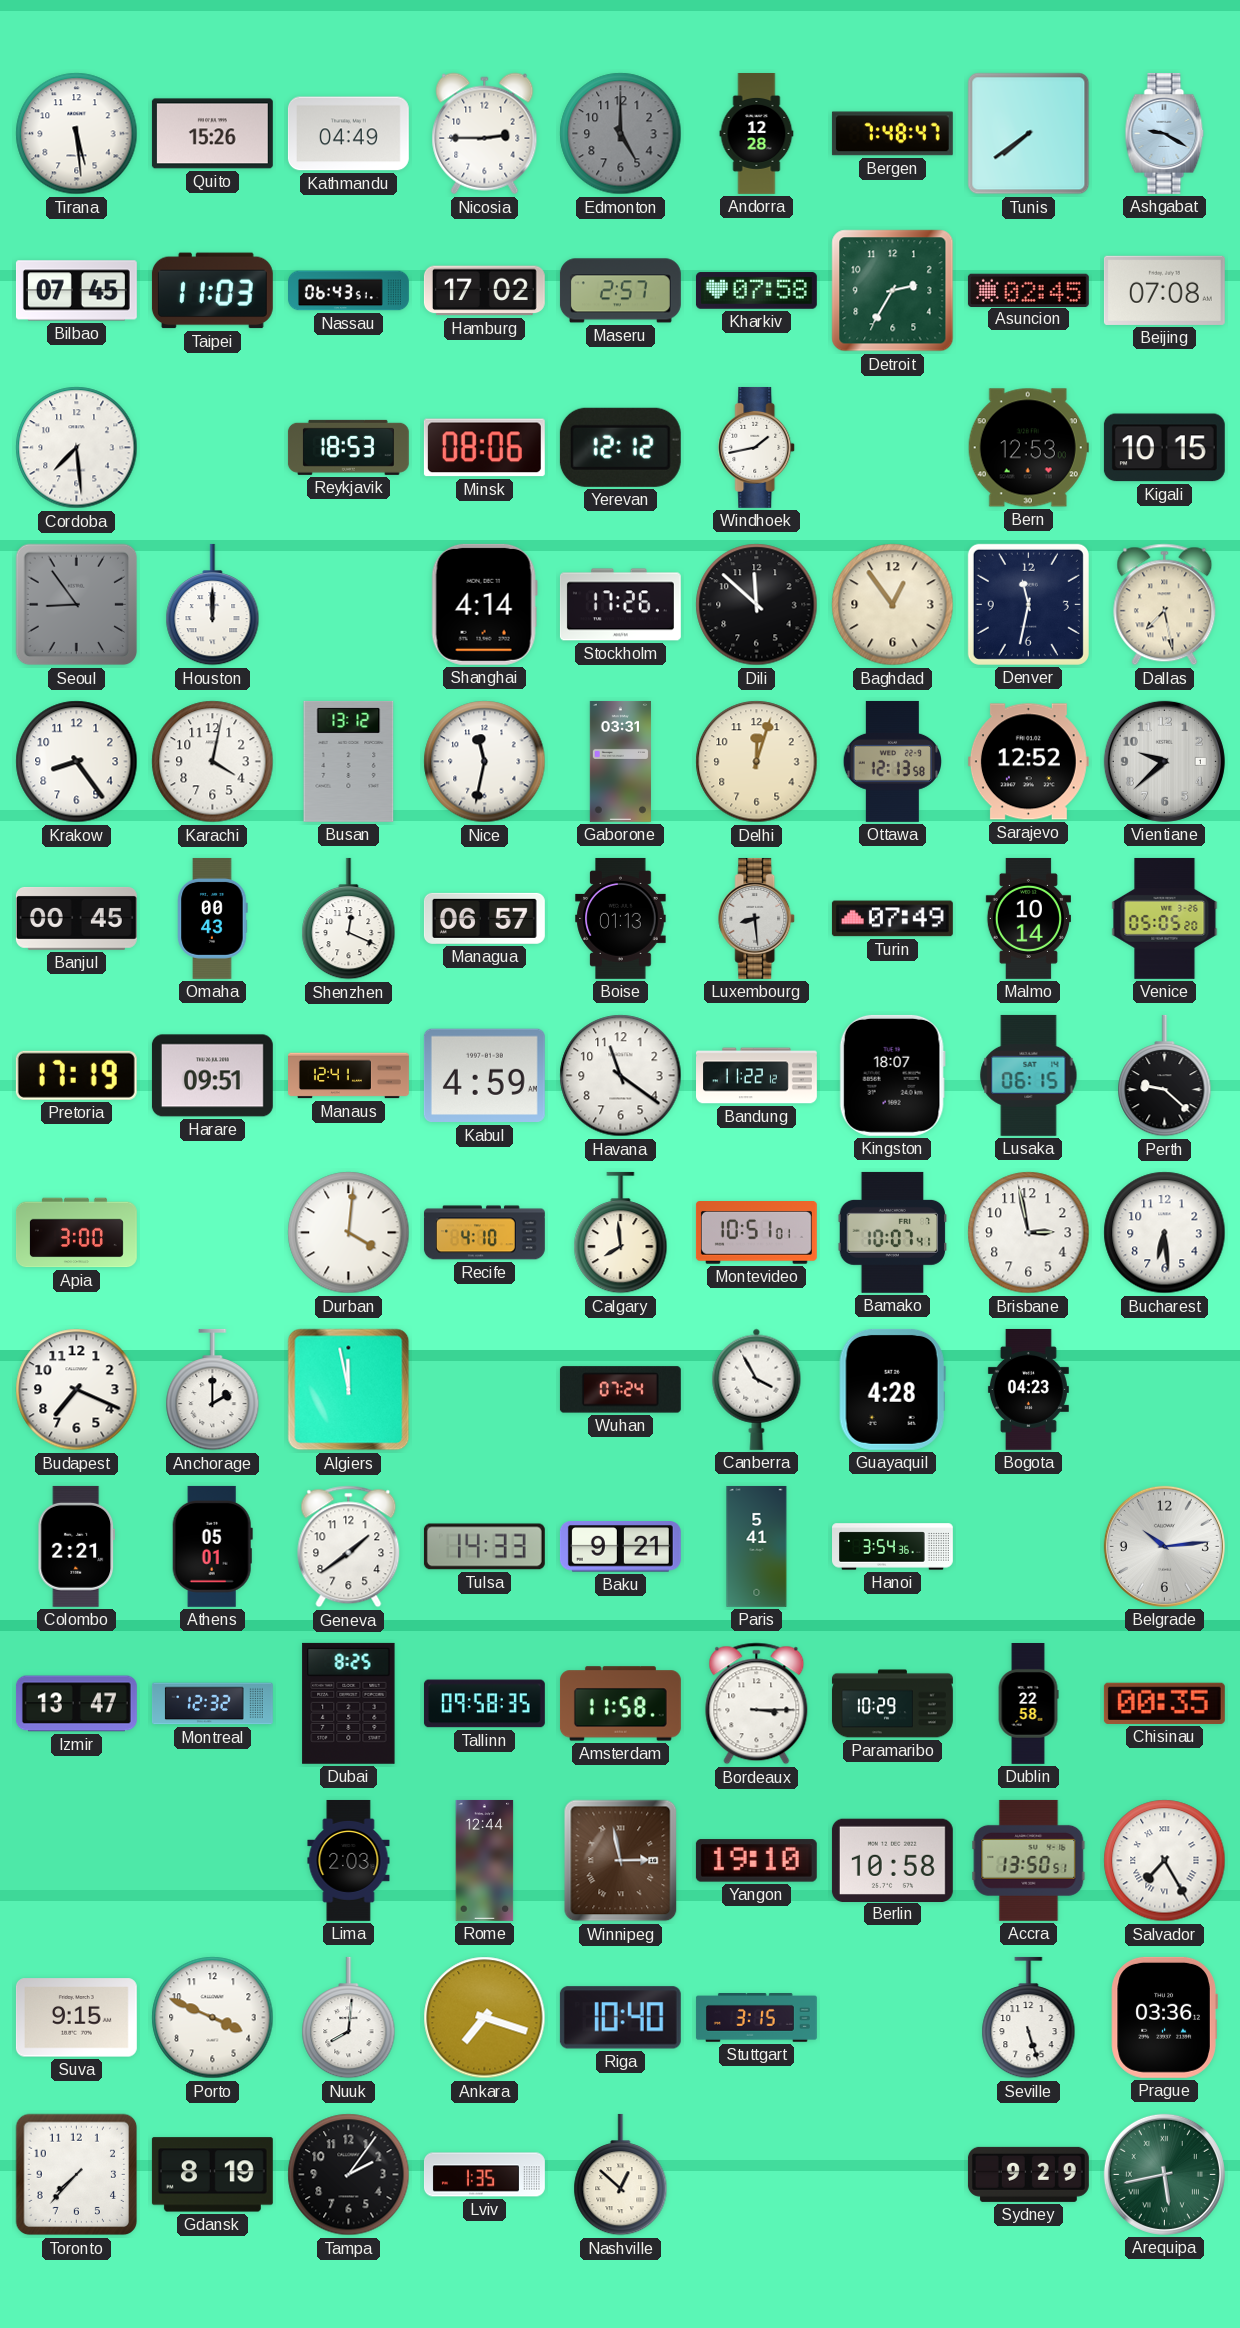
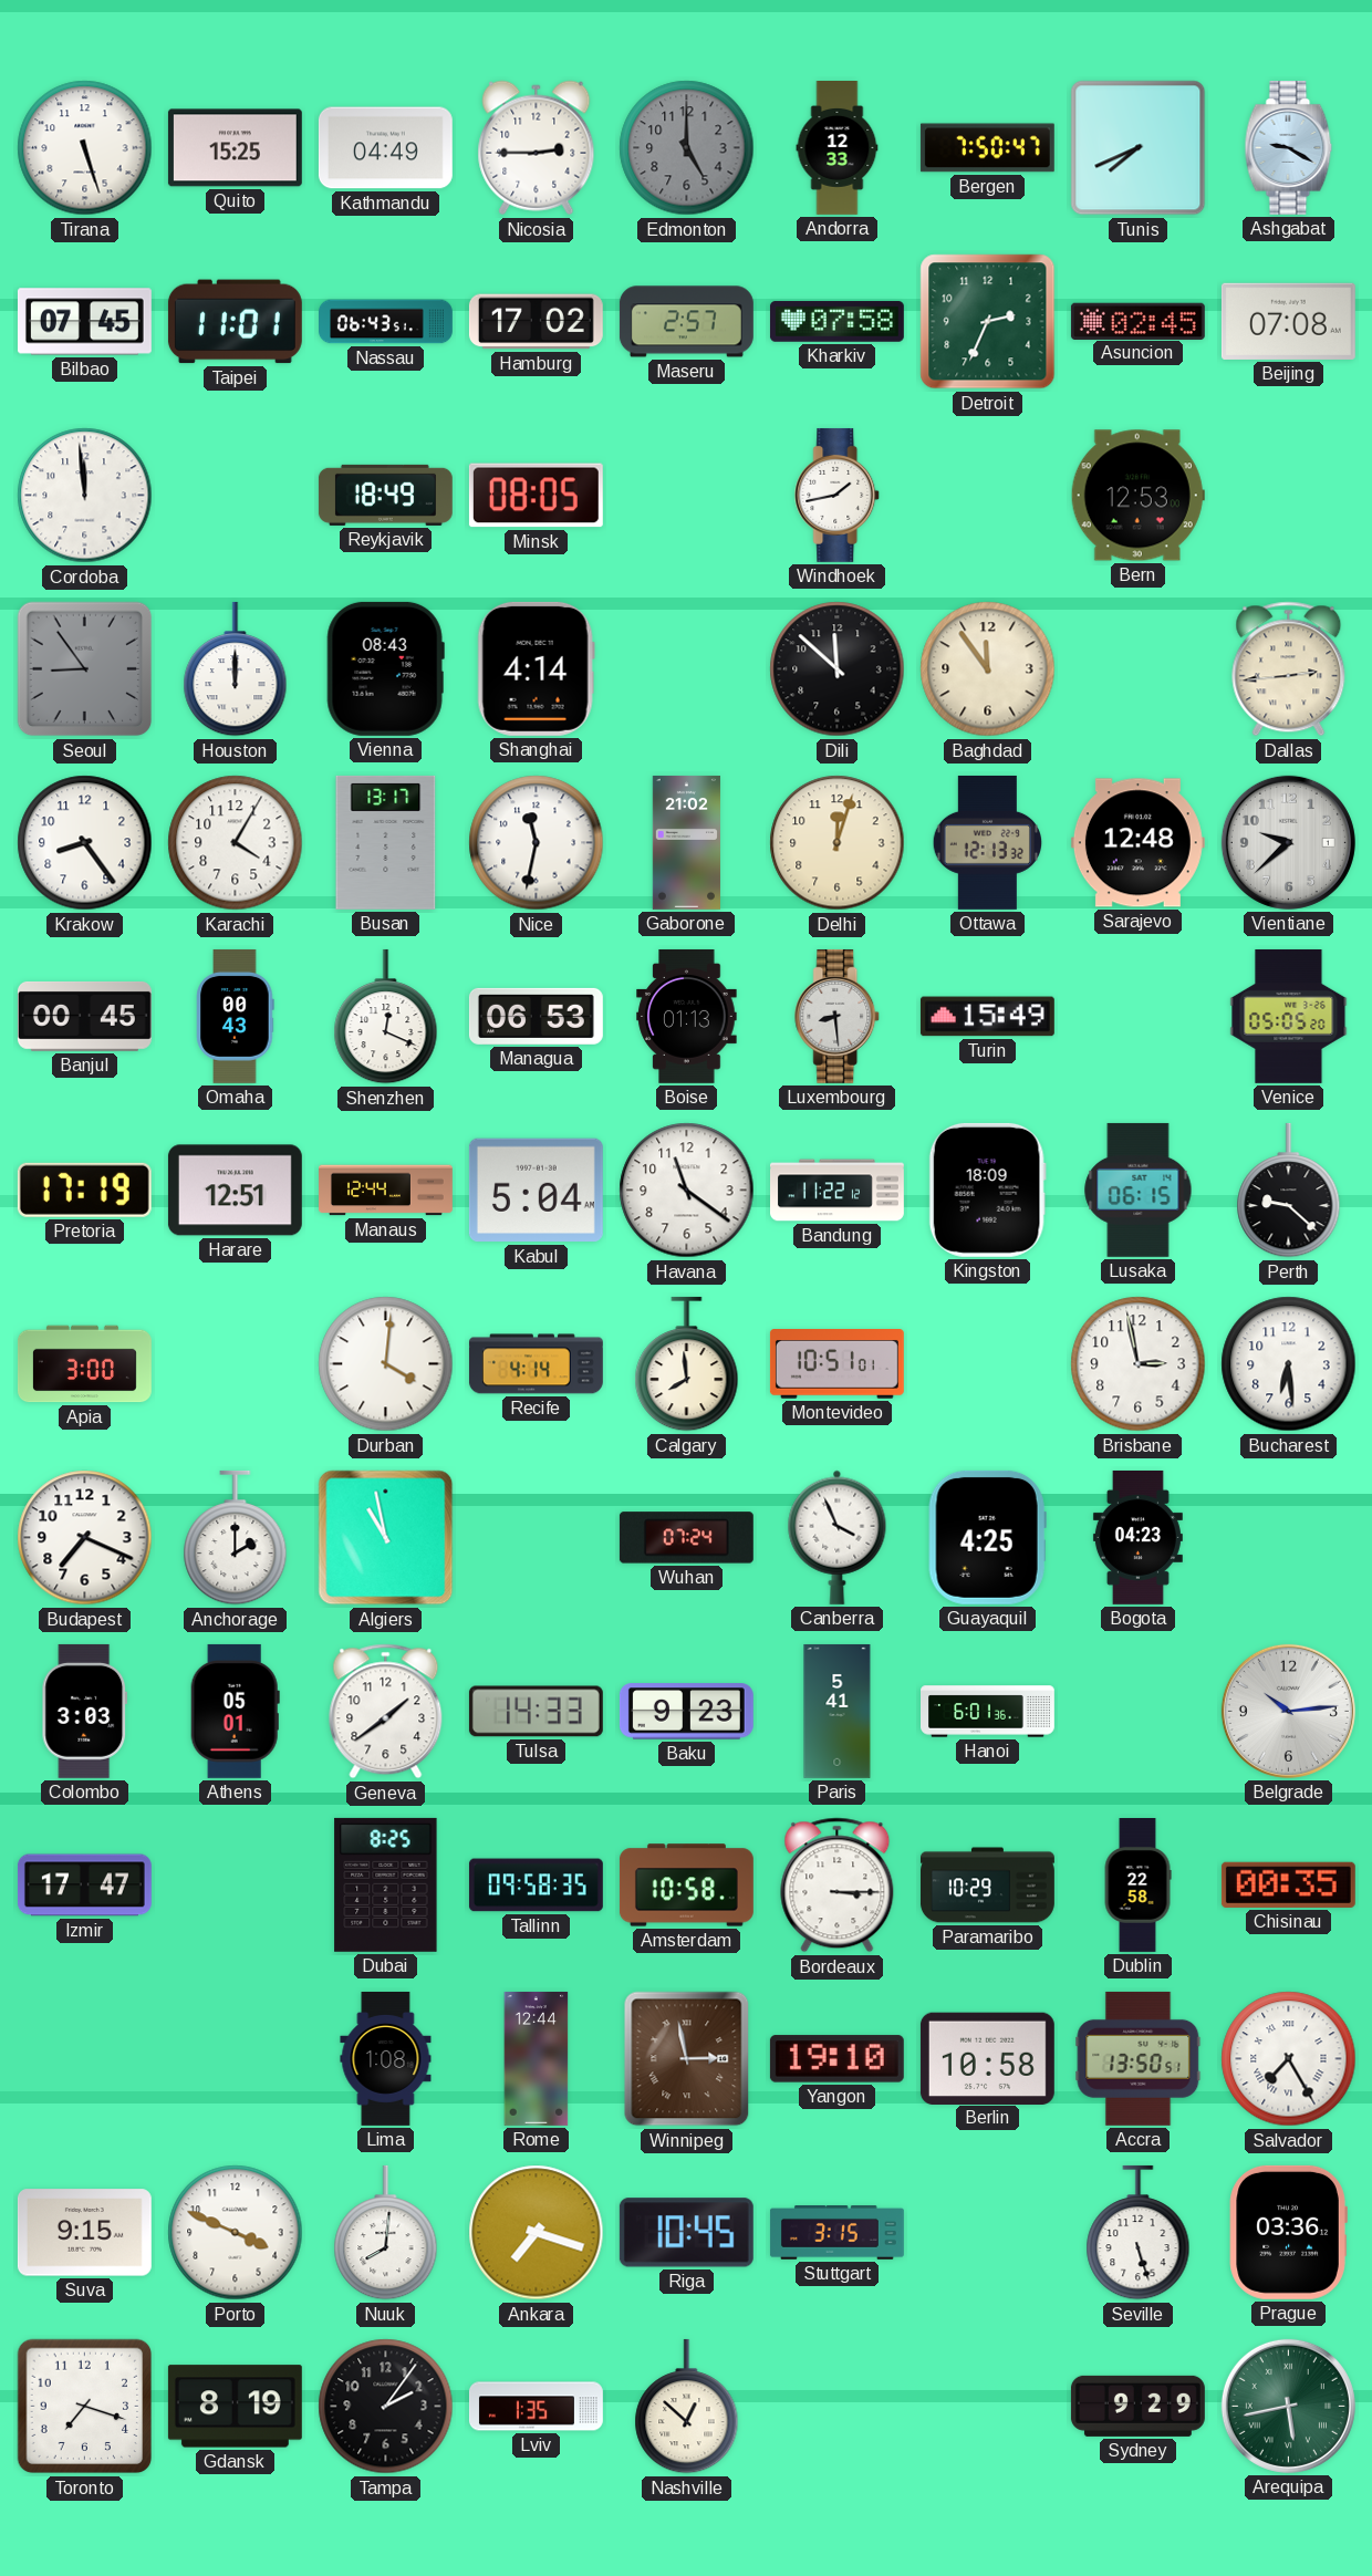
Tirana: 5:29 -> 5:27 (85, 148)
Quito: 15:26 -> 15:25 (235, 148)
Andorra: 12:28 -> 12:33 (838, 148)
Bergen: 7:48 -> 7:50 (987, 148)
Tunis: 7:39 -> 7:41 (1139, 148)
Taipei: 11:03 -> 11:01 (235, 322)
Detroit: 2:35 -> 2:34 (988, 322)
Cordoba: 7:29 -> 11:59 (85, 496)
Reykjavik: 18:53 -> 18:49 (385, 495)
Minsk: 08:06 -> 08:05 (536, 496)
Yerevan: 12:12 -> none (620, 447)
Kigali: 10:15 -> none (1164, 448)
Vienna: none -> 08:43 (385, 668)
Stockholm: 17:26 -> none (620, 605)
Baghdad: 12:54 -> 11:54 (988, 669)
Denver: 11:32 -> none (1028, 604)
Dallas: 7:28 -> 2:44 (1289, 669)
Karachi: 4:02 -> 4:05 (236, 843)
Busan: 13:12 -> 13:17 (386, 842)
Gaborone: 03:31 -> 21:02 (686, 842)
Ottawa: 12:13:58 -> 12:13:32 (987, 842)
Sarajevo: 12:52 -> 12:48 (1137, 843)
Managua: 06:57 -> 06:53 (536, 1016)
Turin: 07:49 -> 15:49 (987, 1017)
Malmo: 10:14 -> none (1028, 918)
Harare: 09:51 -> 12:51 (235, 1191)
Manaus: 12:41 -> 12:44 (386, 1191)
Kabul: 4:59 -> 5:04 (536, 1191)
Kingston: 18:07 -> 18:09 (987, 1190)
Recife: 4:10 -> 4:14 (536, 1364)
Bamako: 10:07 -> none (893, 1232)
Algiers: 11:58 -> 10:58 (386, 1538)
Canberra: 3:55 -> 3:56 (838, 1537)
Guayaquil: 4:28 -> 4:25 (987, 1537)
Colombo: 2:21 -> 3:03 (85, 1711)
Baku: 9:21 -> 9:23 (686, 1712)
Hanoi: 3:54 -> 6:01 (988, 1712)
Izmir: 13:47 -> 17:47 (84, 1886)
Montreal: 12:32 -> none (212, 1704)
Amsterdam: 11:58 -> 10:58 (686, 1886)
Lima: 2:03 -> 1:08 (386, 2058)
Riga: 10:40 -> 10:45 (686, 2233)
Toronto: 7:37 -> 7:18 (85, 2407)
